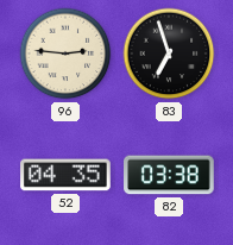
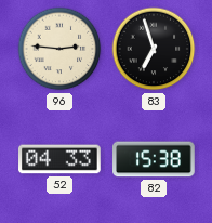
52: 04:35 -> 04:33 (59, 159)
82: 03:38 -> 15:38 (154, 159)
